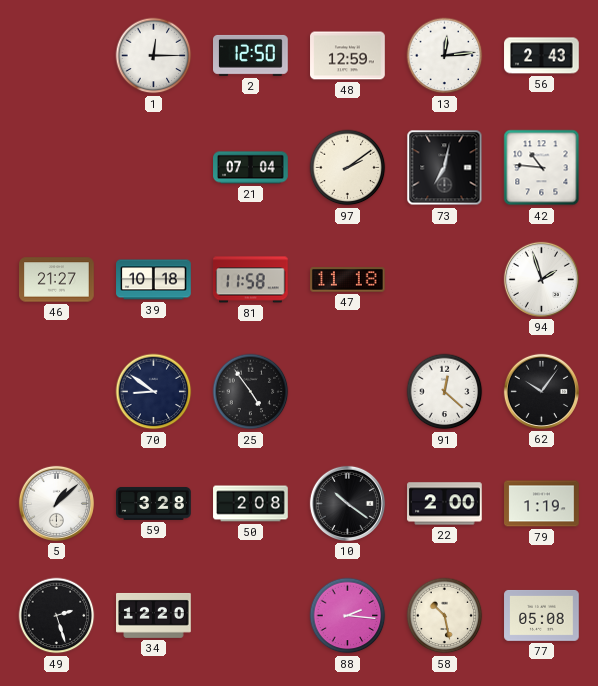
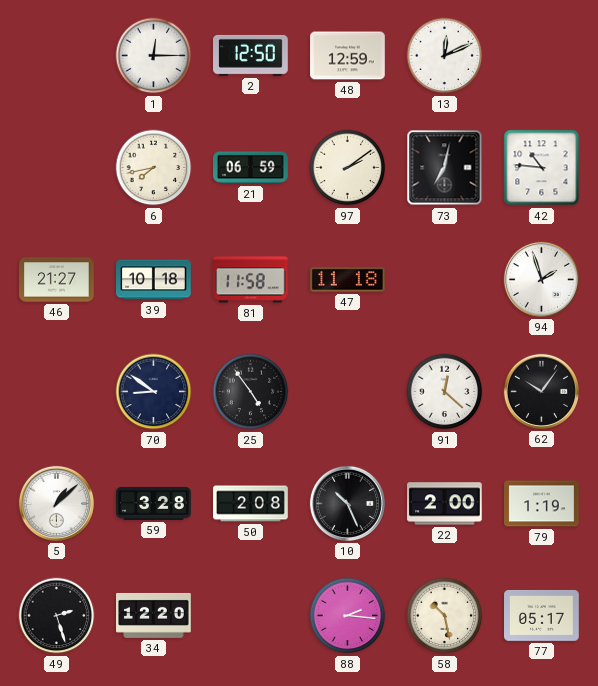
13: 12:14 -> 12:11 (445, 56)
56: 2:43 -> none (542, 56)
6: none -> 7:43 (154, 168)
21: 07:04 -> 06:59 (251, 168)
10: 10:21 -> 10:26 (347, 503)
77: 05:08 -> 05:17 (542, 615)
